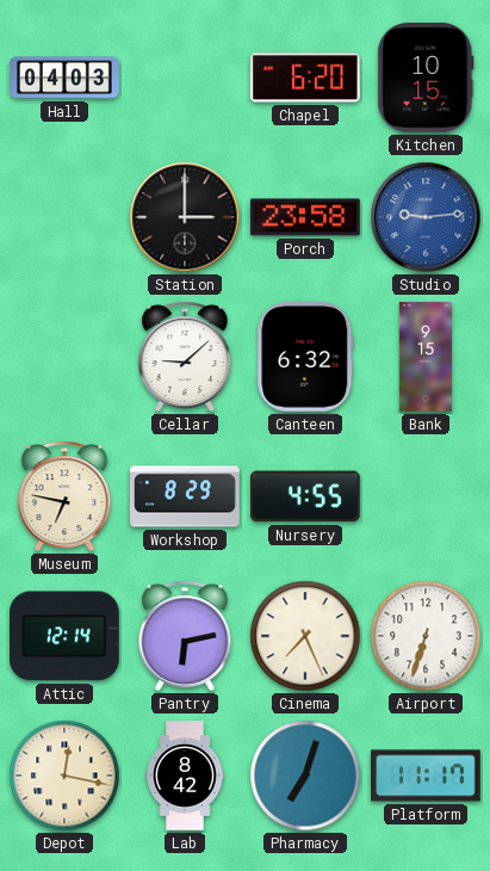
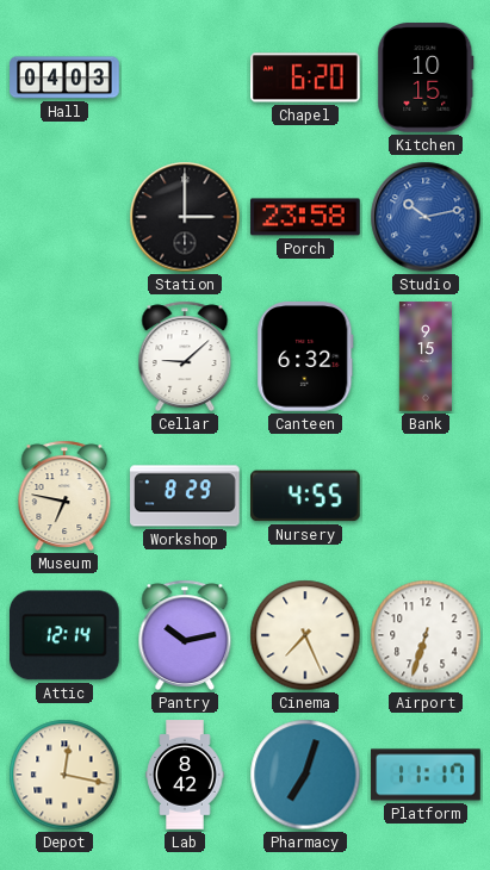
Studio: 9:14 -> 10:13 (426, 217)
Pantry: 6:13 -> 10:13 (185, 635)
